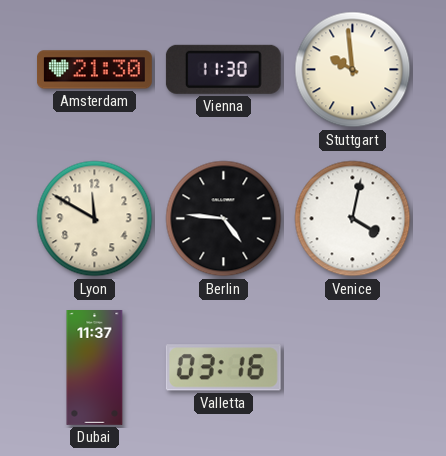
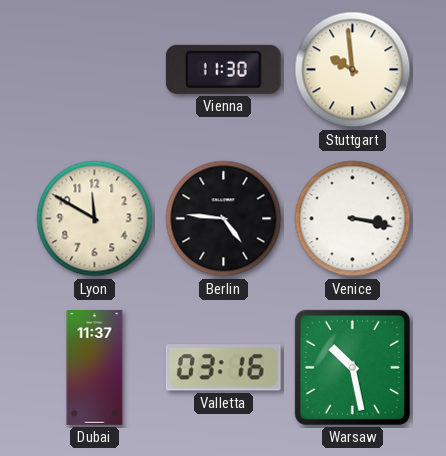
Amsterdam: 21:30 -> none (95, 70)
Venice: 4:02 -> 3:17 (353, 219)
Warsaw: none -> 10:28 (352, 367)
